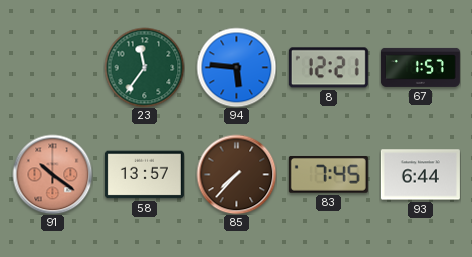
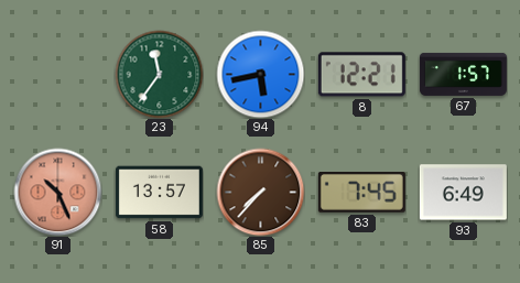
94: 5:46 -> 5:43 (260, 74)
91: 10:21 -> 10:26 (57, 192)
93: 6:44 -> 6:49 (463, 193)
